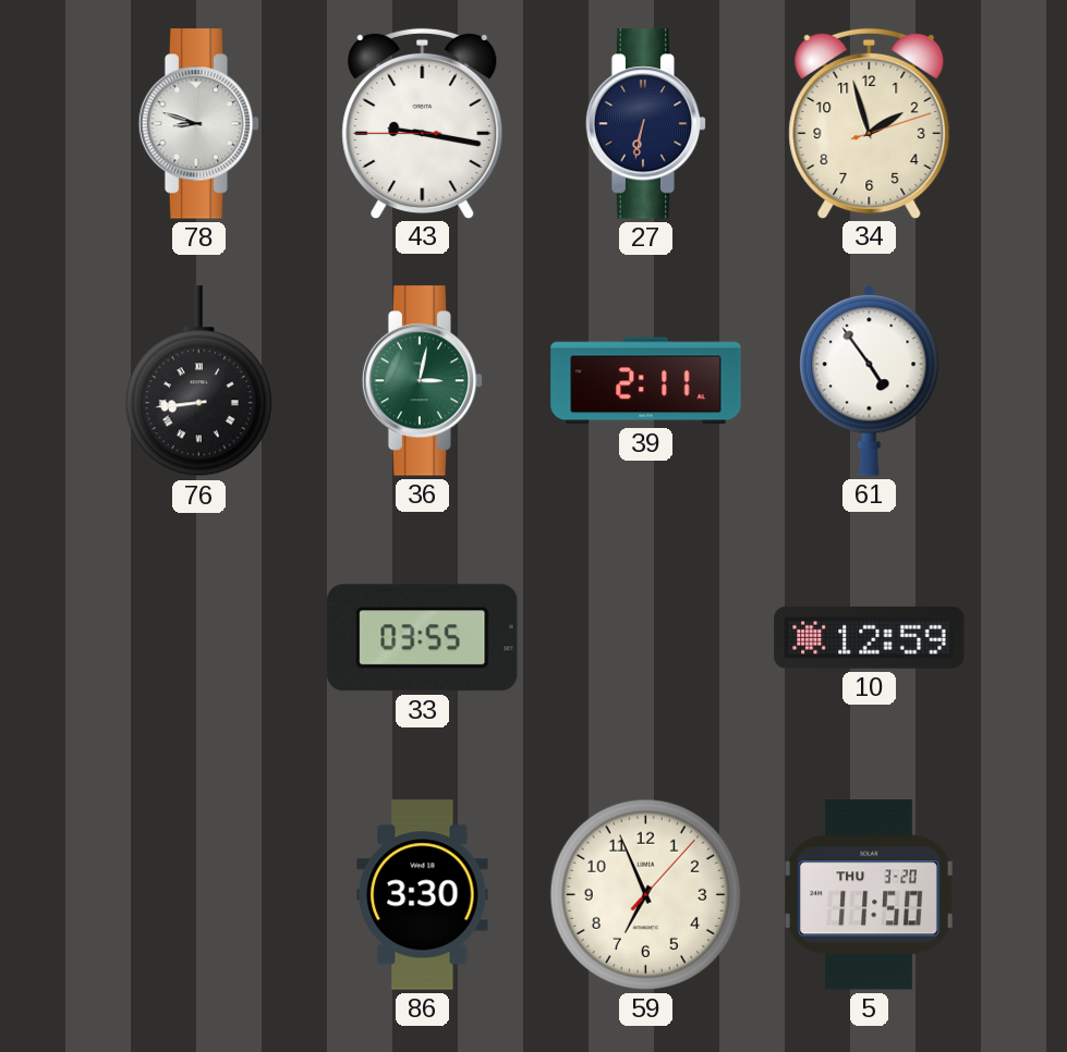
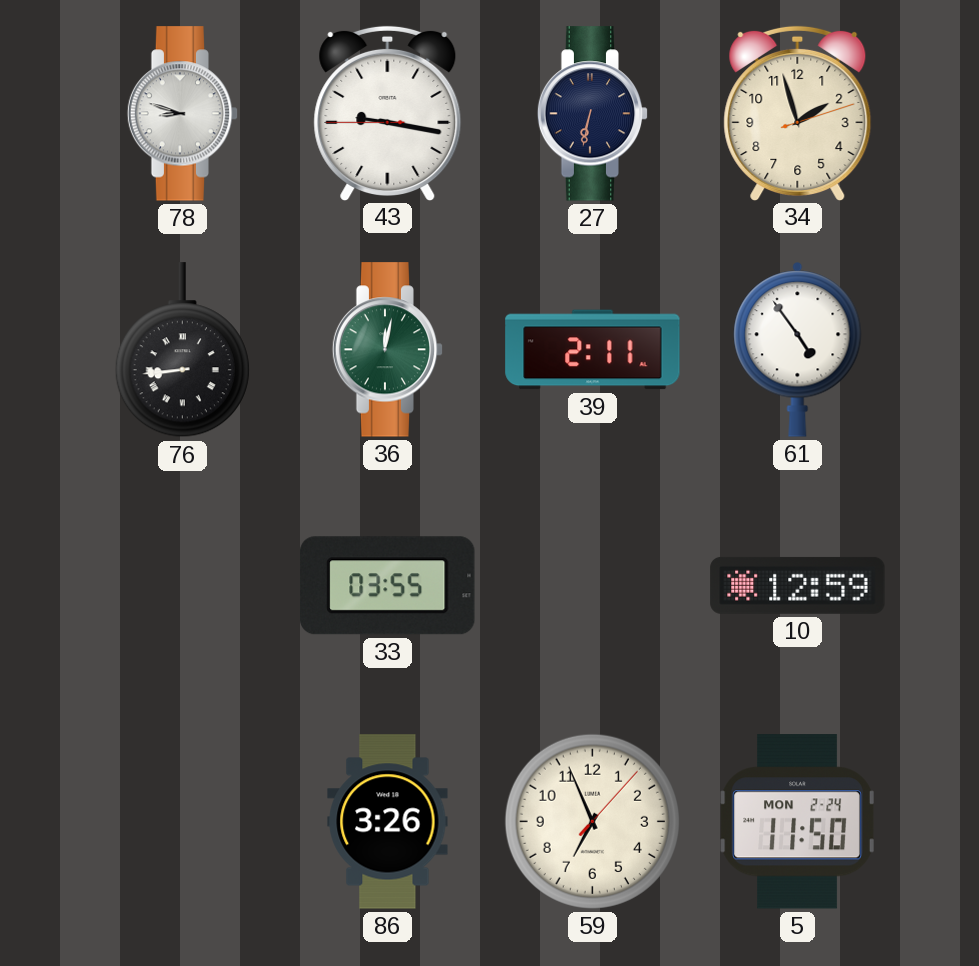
36: 3:02 -> 12:02 (388, 350)
86: 3:30 -> 3:26 (388, 822)
5 date: THU 3-20 -> MON 2-24 (798, 822)
